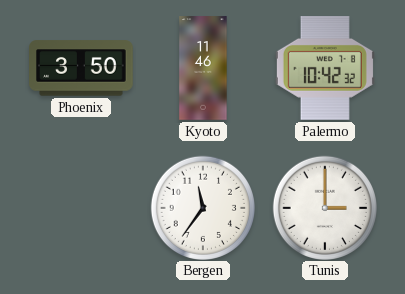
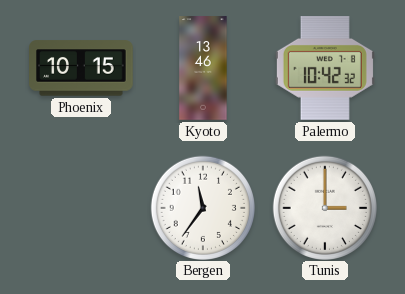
Phoenix: 3:50 -> 10:15 (81, 68)
Kyoto: 11:46 -> 13:46 (203, 68)
